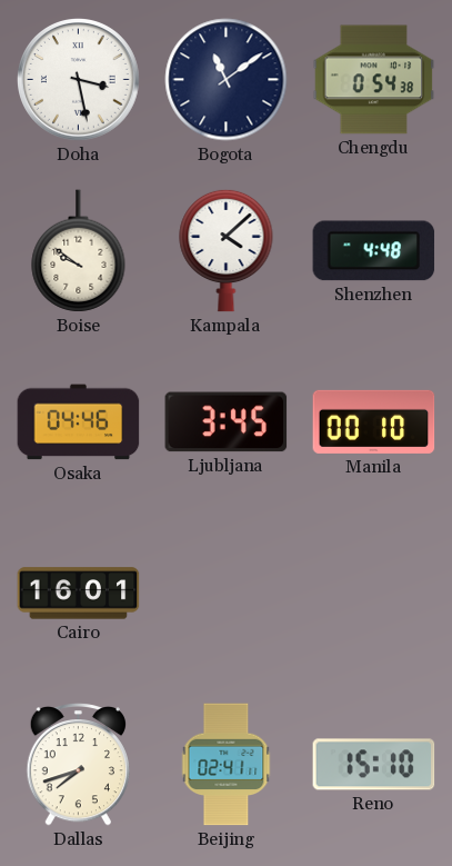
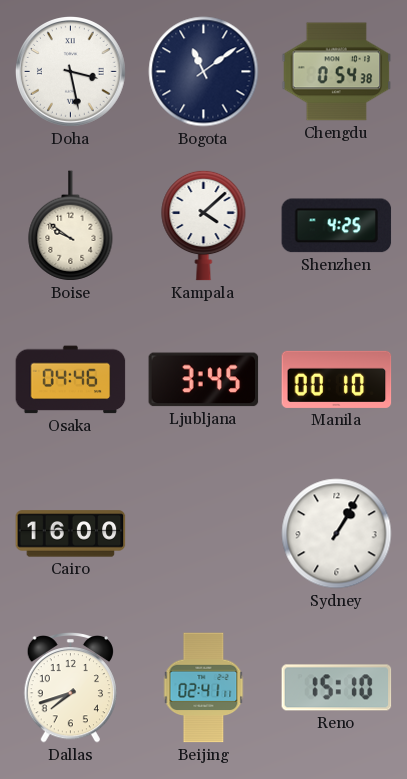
Shenzhen: 4:48 -> 4:25 (337, 226)
Cairo: 16:01 -> 16:00 (71, 534)
Sydney: none -> 1:05 (337, 534)
